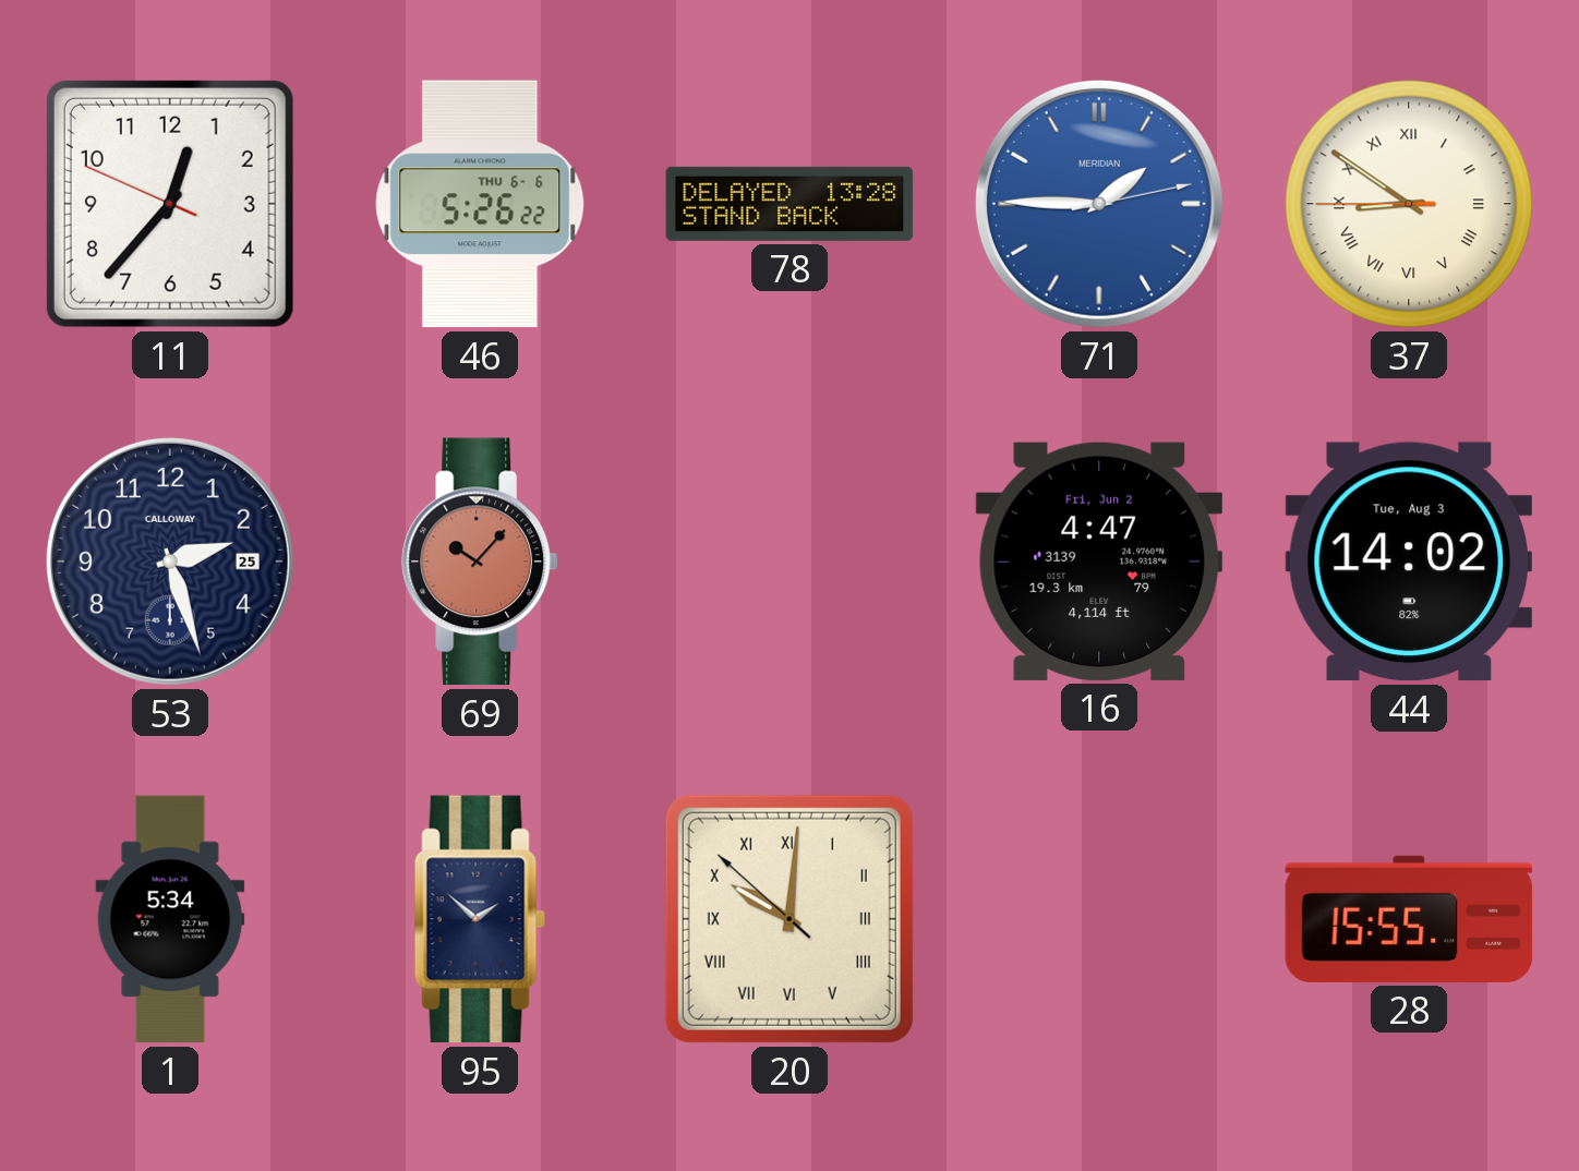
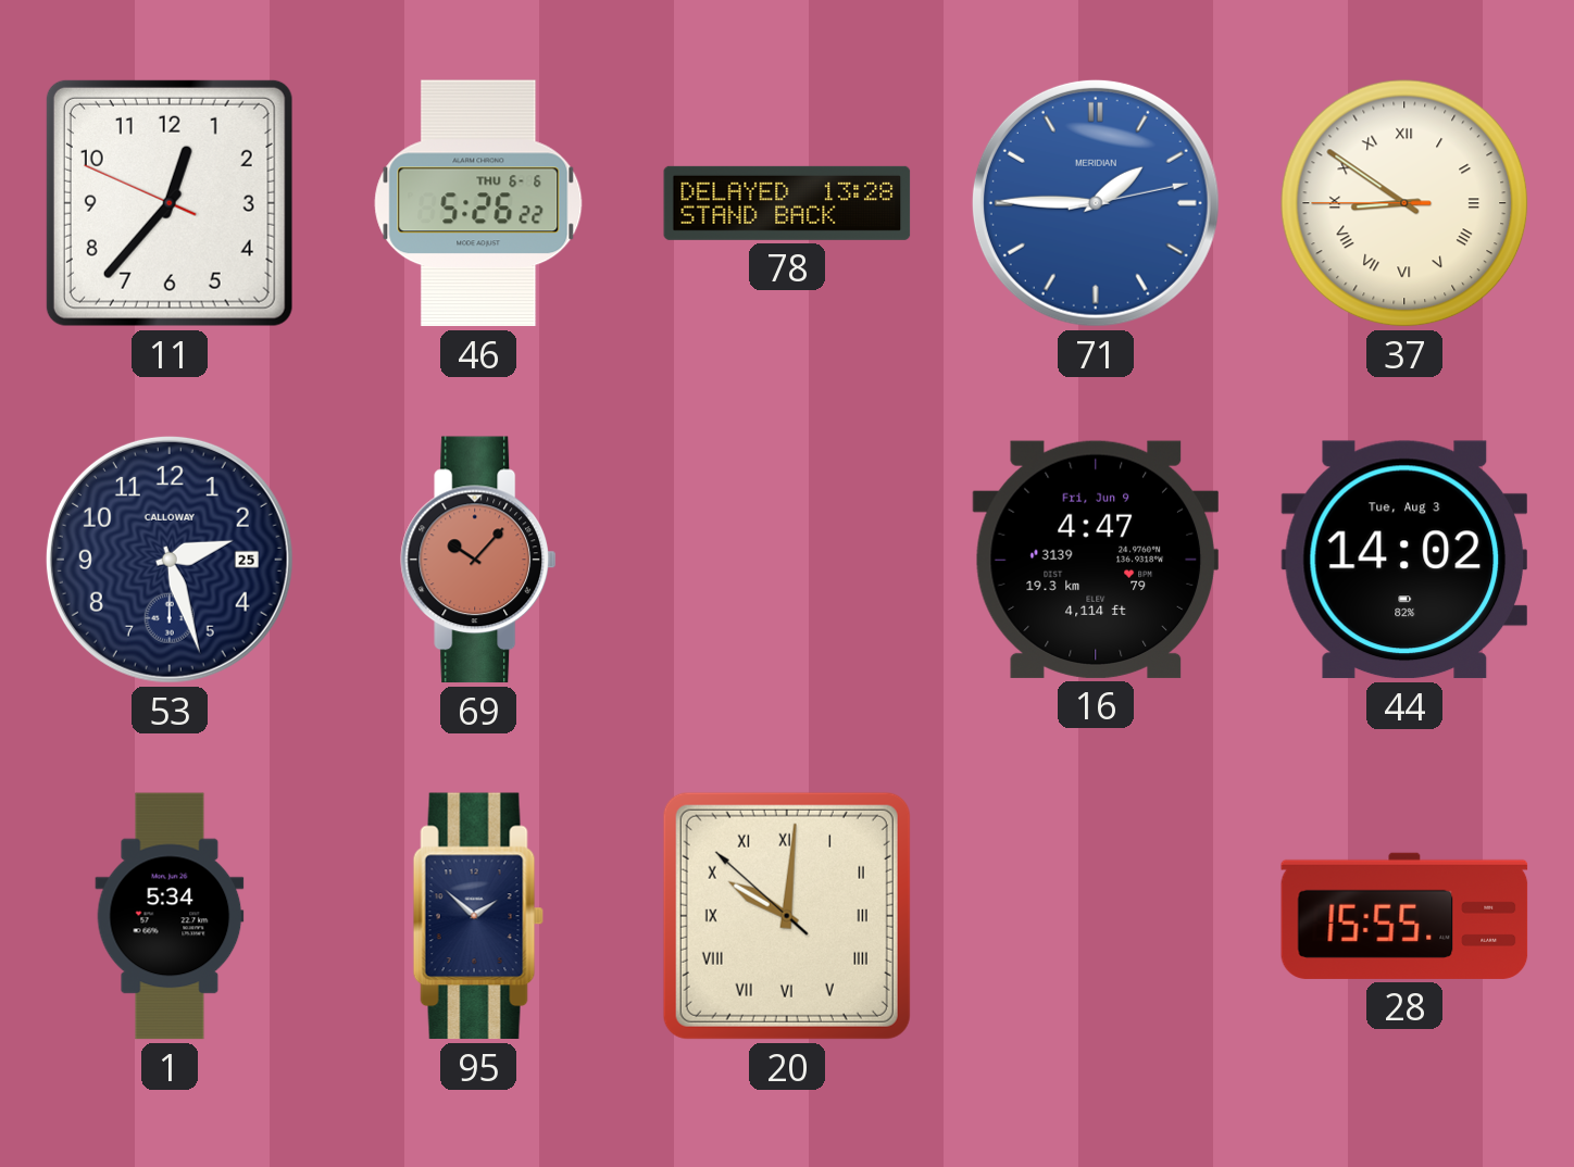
16 date: Fri, Jun 2 -> Fri, Jun 9 (1095, 560)
